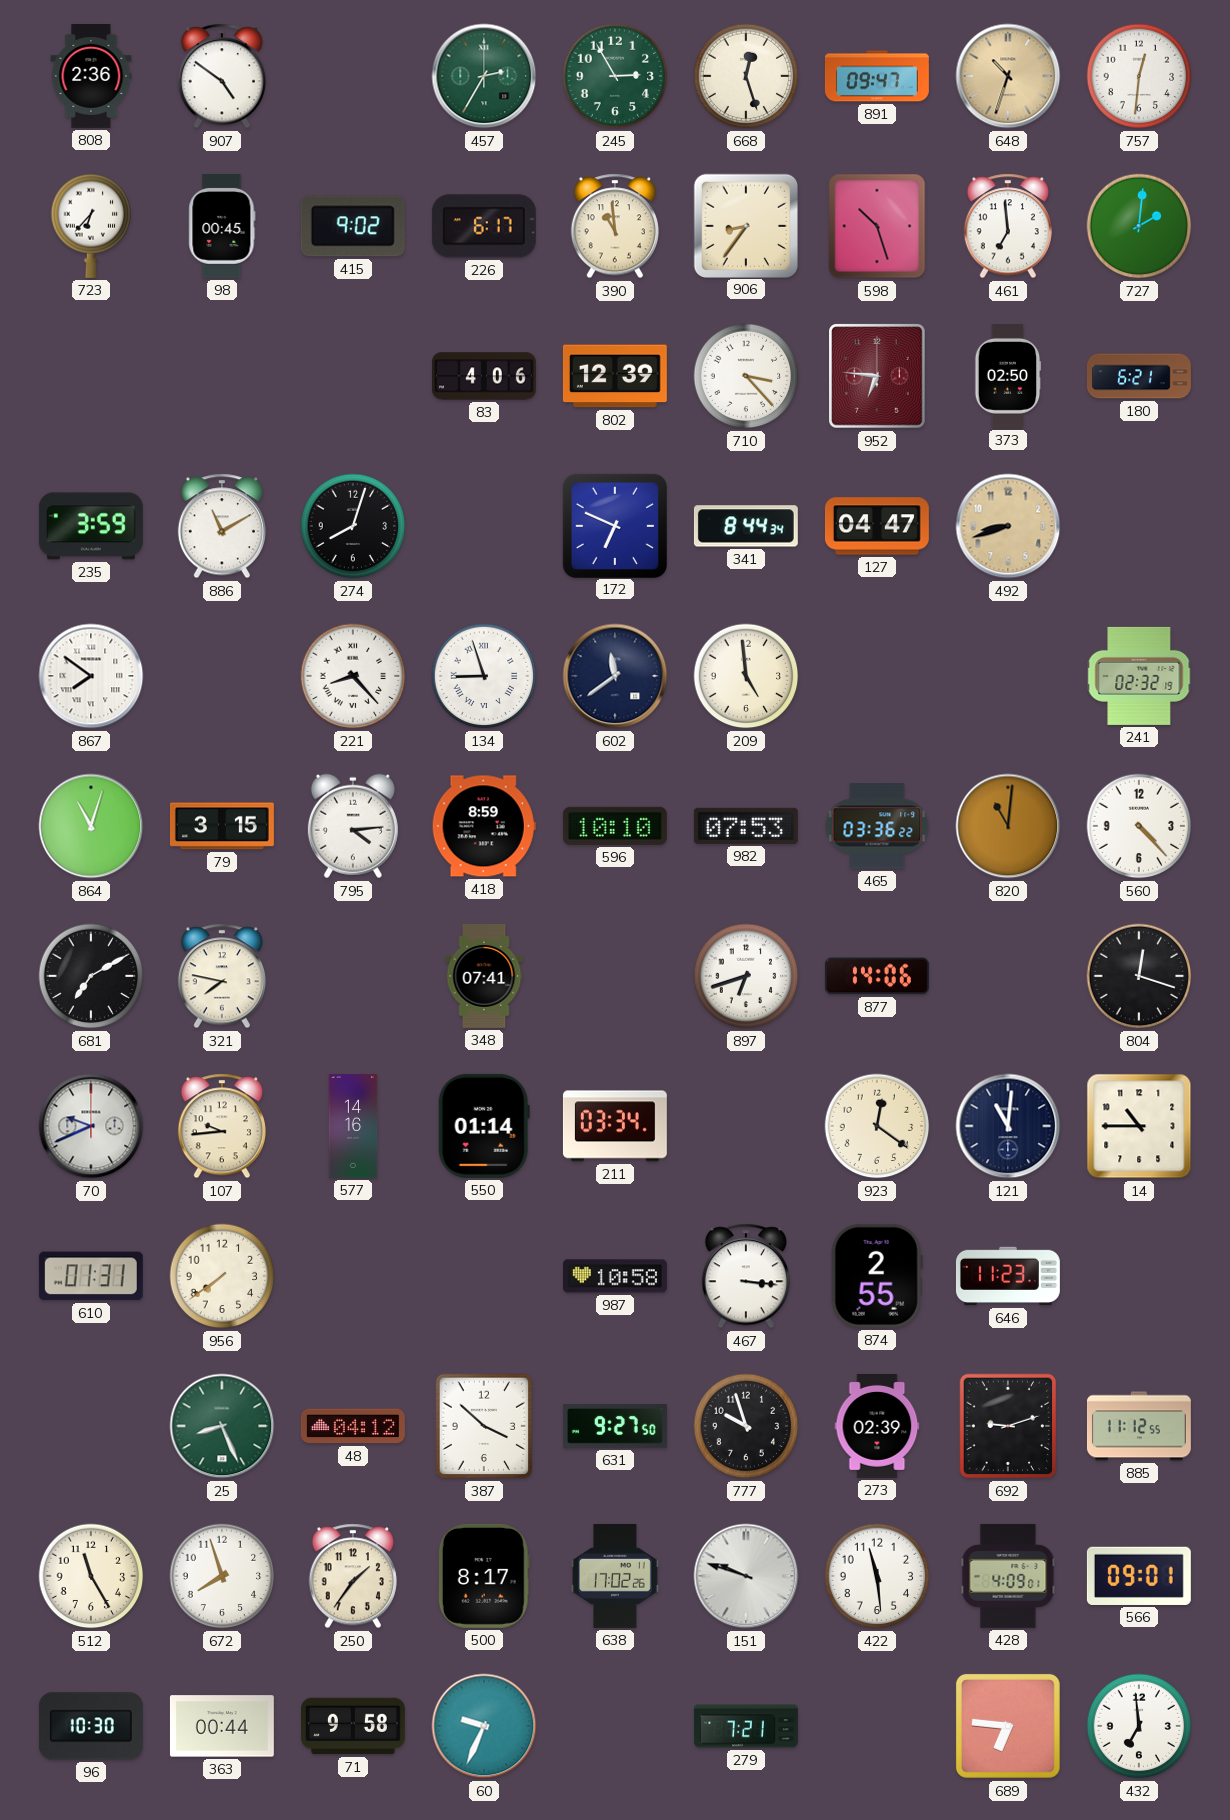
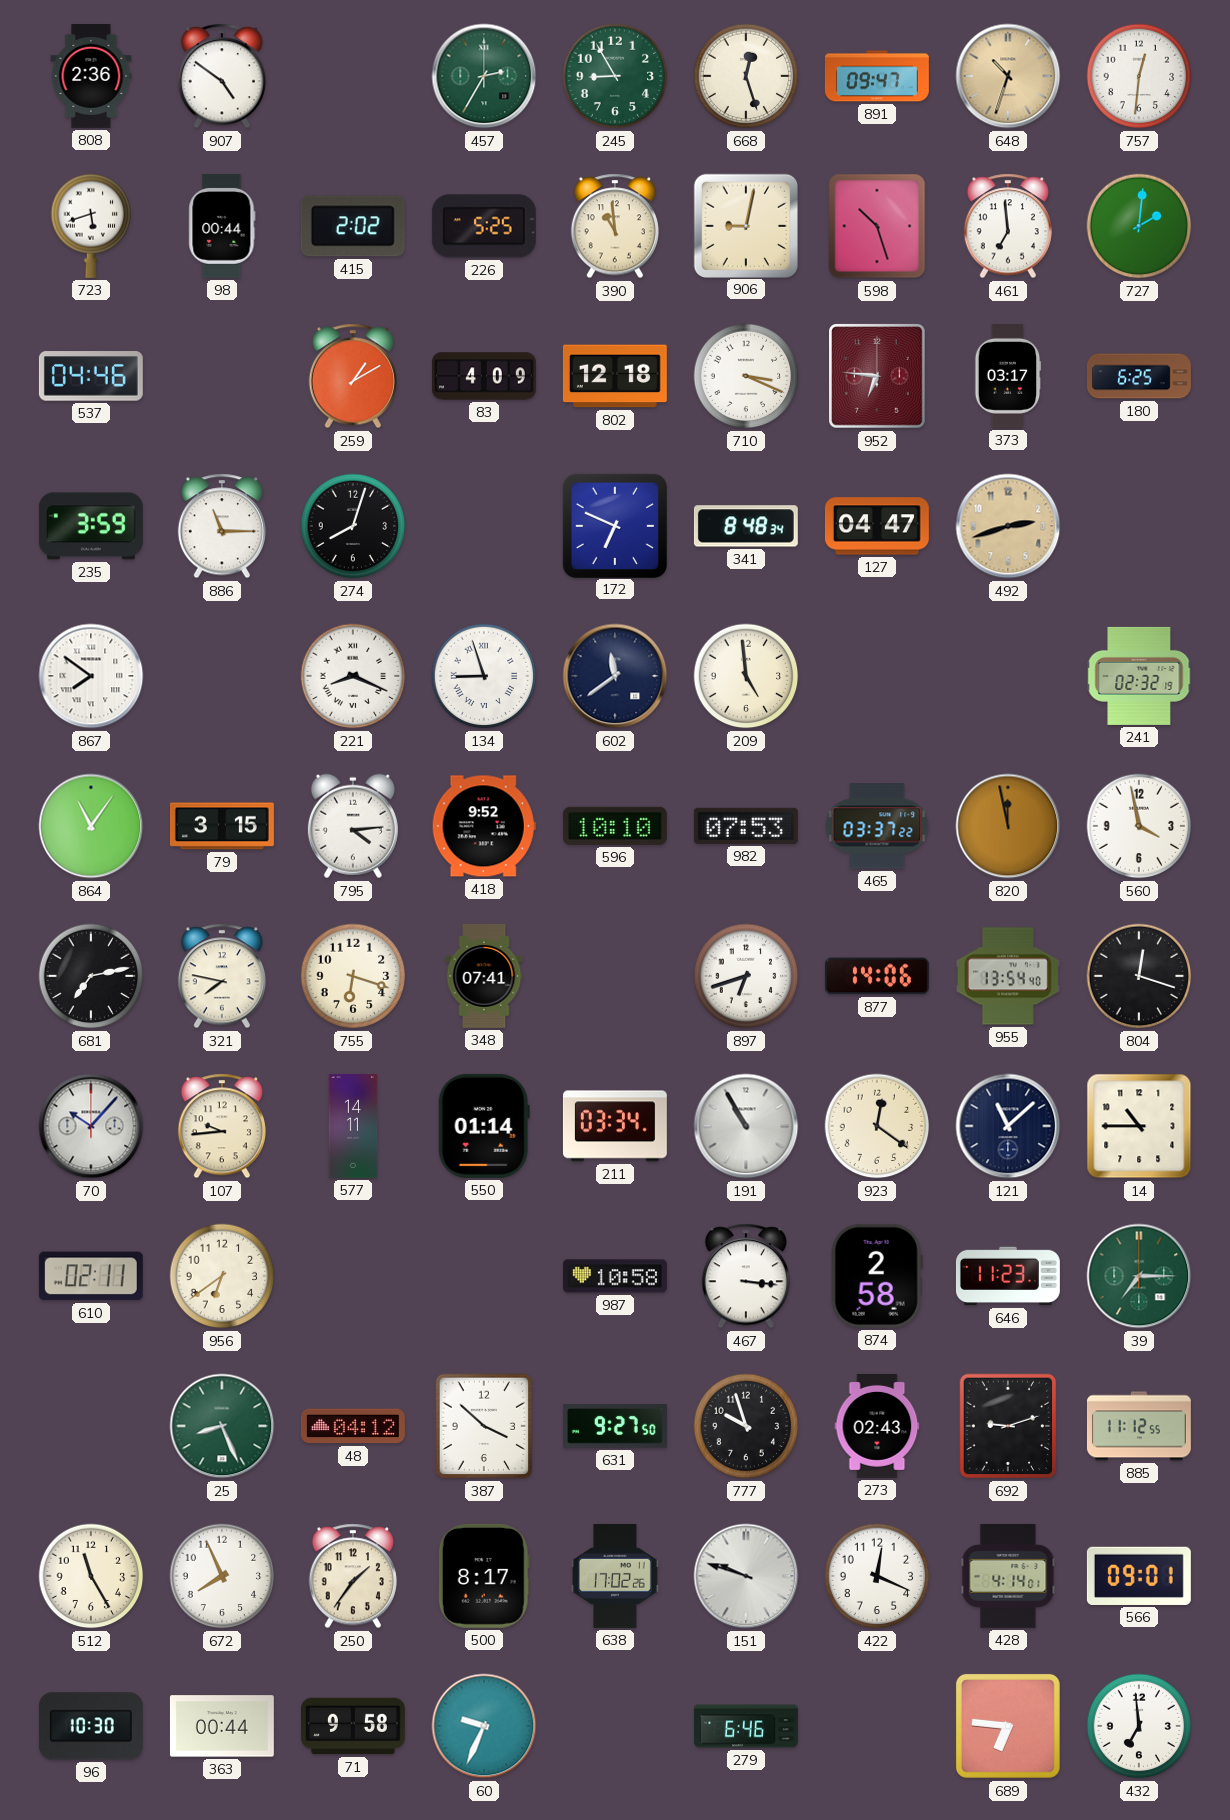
245: 2:55 -> 8:55 (615, 76)
723: 6:37 -> 5:42 (91, 226)
98: 00:45 -> 00:44 (222, 226)
415: 9:02 -> 2:02 (353, 226)
226: 6:17 -> 5:25 (484, 226)
906: 8:36 -> 9:02 (745, 225)
537: none -> 04:46 (91, 376)
259: none -> 1:10 (353, 376)
83: 4:06 -> 4:09 (484, 376)
802: 12:39 -> 12:18 (615, 376)
710: 3:23 -> 3:19 (746, 376)
373: 02:50 -> 03:17 (1008, 376)
180: 6:21 -> 6:25 (1139, 376)
886: 11:10 -> 11:15 (222, 526)
341: 8:44 -> 8:48 (746, 526)
492: 8:42 -> 2:42 (1008, 526)
221: 8:23 -> 8:19 (353, 676)
864: 11:03 -> 11:06 (91, 826)
418: 8:59 -> 9:52 (484, 826)
465: 03:36 -> 03:37 (877, 826)
820: 11:01 -> 11:58 (1008, 826)
560: 4:23 -> 3:58 (1139, 826)
681: 7:10 -> 7:13 (91, 976)
755: none -> 6:18 (353, 976)
955: none -> 13:54 (1008, 976)
70: 9:41 -> 10:07 (91, 1126)
577: 14:16 -> 14:11 (353, 1126)
191: none -> 10:55 (746, 1126)
121: 11:01 -> 11:08 (1008, 1126)
610: 01:31 -> 02:11 (91, 1276)
956: 7:39 -> 6:39 (222, 1276)
874: 2:55 -> 2:58 (877, 1276)
39: none -> 7:15 (1139, 1276)
273: 02:39 -> 02:43 (877, 1426)
672: 7:57 -> 7:56 (222, 1576)
422: 11:29 -> 12:19 (877, 1576)
428: 4:09 -> 4:14 (1008, 1576)
279: 7:21 -> 6:46 (746, 1726)
